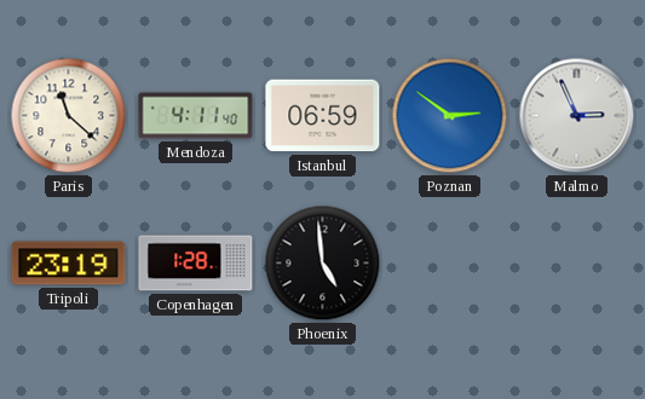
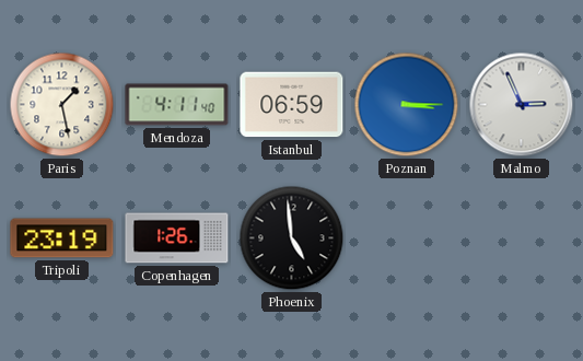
Paris: 11:22 -> 1:28 (62, 105)
Poznan: 2:51 -> 3:15 (407, 105)
Copenhagen: 1:28 -> 1:26 (177, 238)
